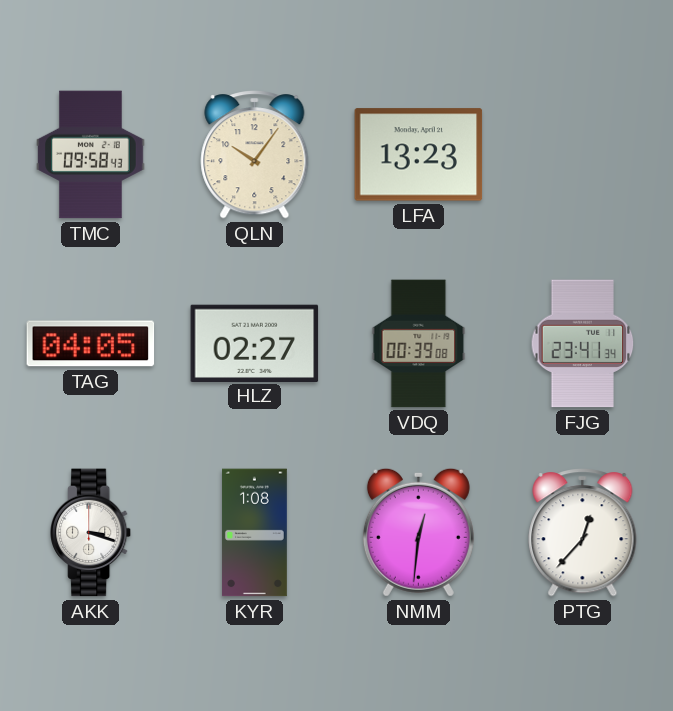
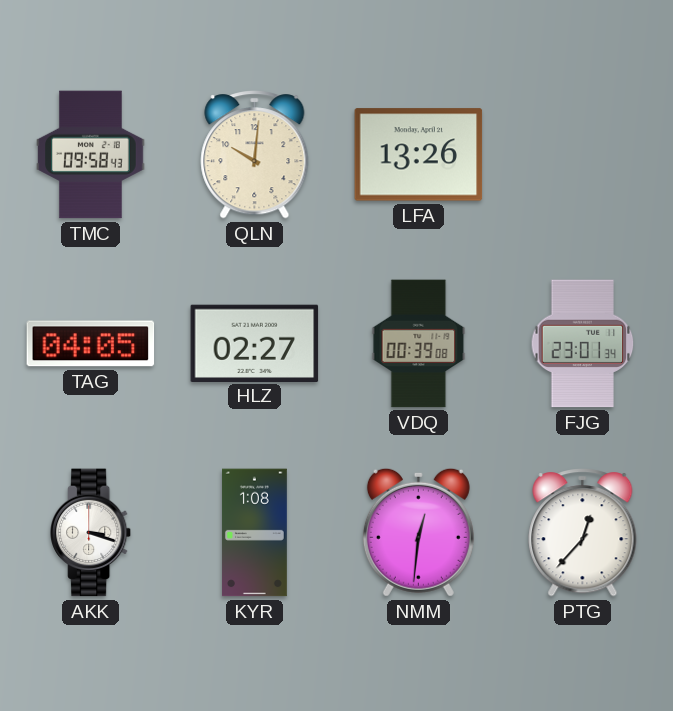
QLN: 10:06 -> 10:01 (255, 155)
LFA: 13:23 -> 13:26 (419, 155)
FJG: 23:41 -> 23:01 (583, 344)
